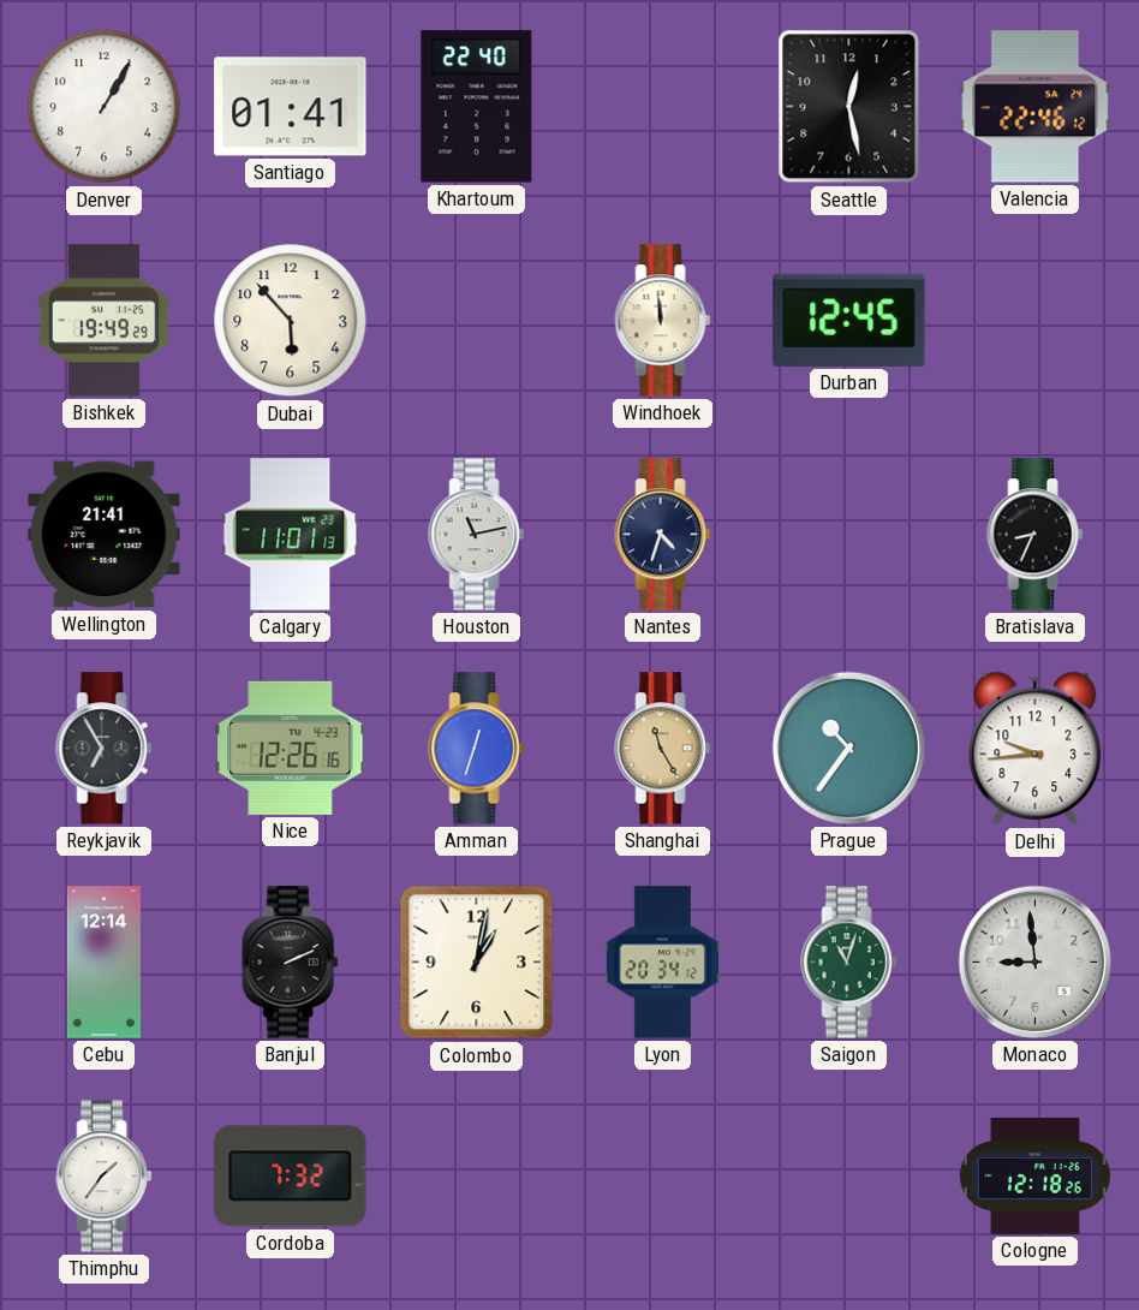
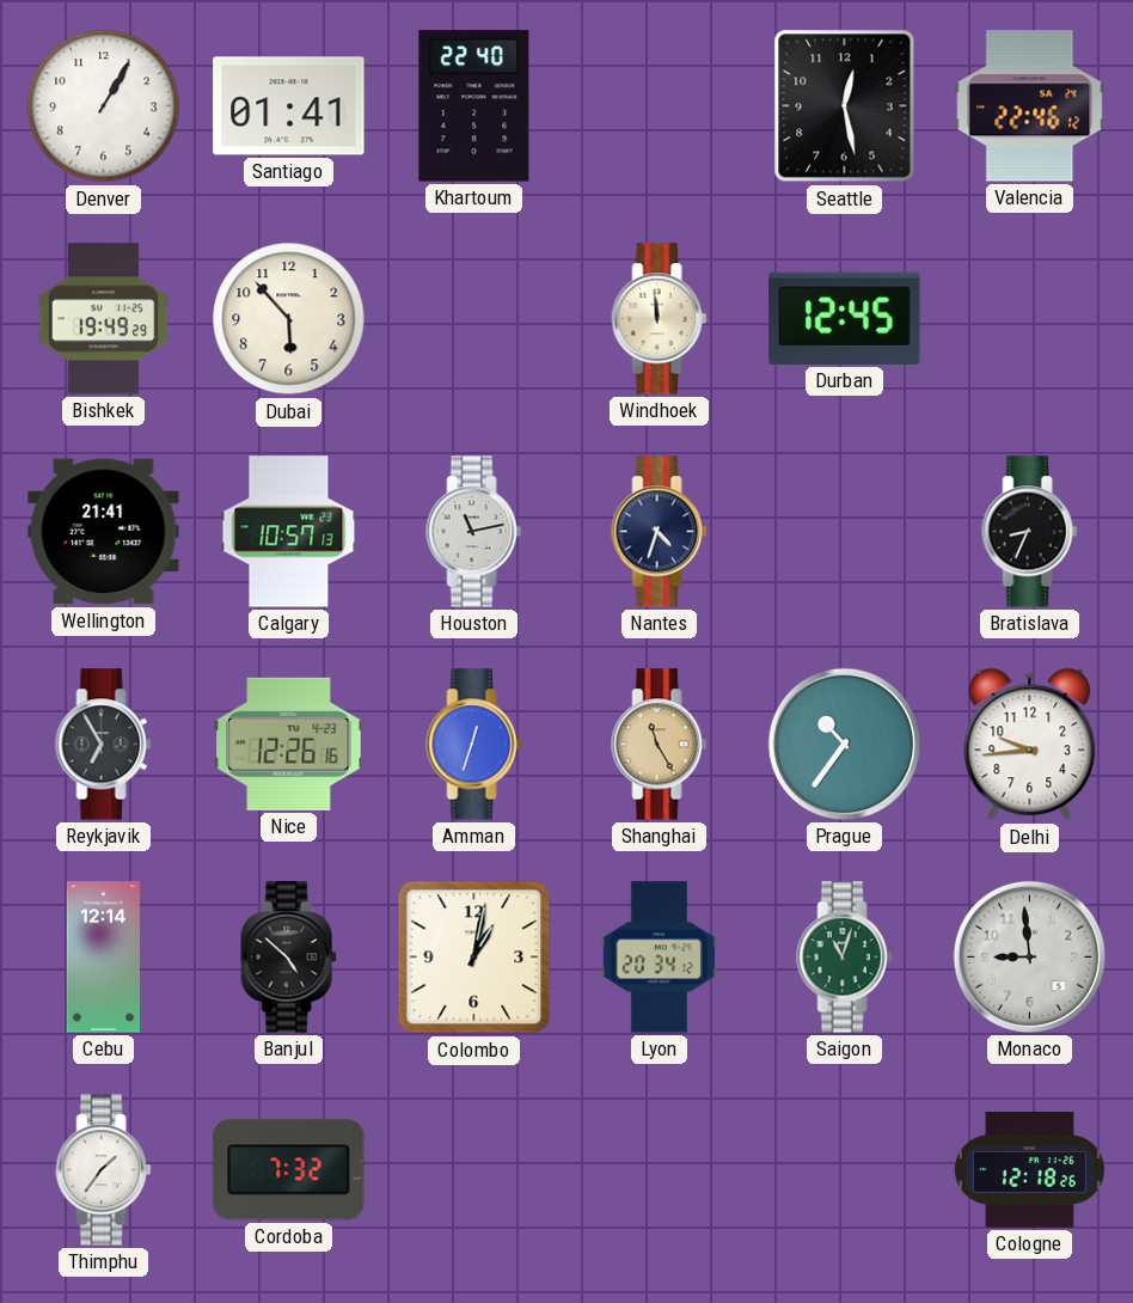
Calgary: 11:01 -> 10:57 (289, 532)
Banjul: 2:11 -> 4:52 (289, 958)
